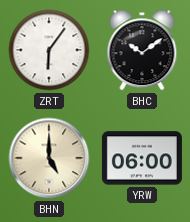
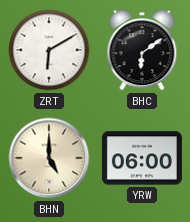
ZRT: 6:06 -> 6:10 (49, 50)
BHC: 10:09 -> 6:09 (142, 50)
